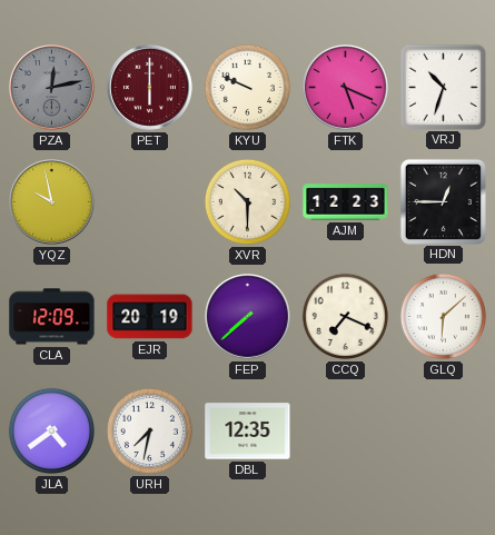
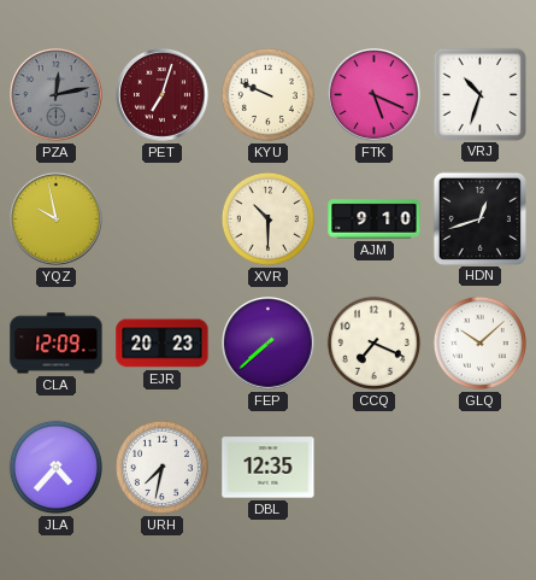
PET: 6:00 -> 7:03 (163, 95)
AJM: 12:23 -> 9:10 (375, 219)
HDN: 12:45 -> 12:42 (479, 218)
EJR: 20:19 -> 20:23 (163, 344)
GLQ: 6:08 -> 10:08 (479, 342)
JLA: 4:39 -> 4:37 (55, 467)
